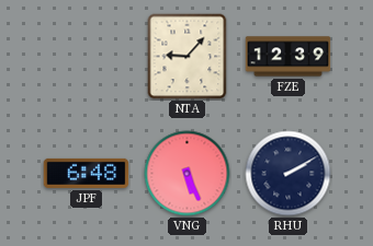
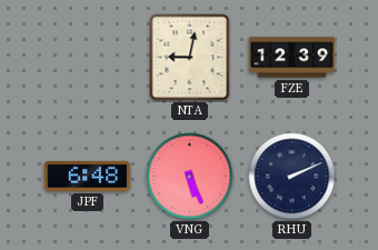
NTA: 9:07 -> 9:02 (190, 58)
RHU: 2:10 -> 2:11 (292, 177)
